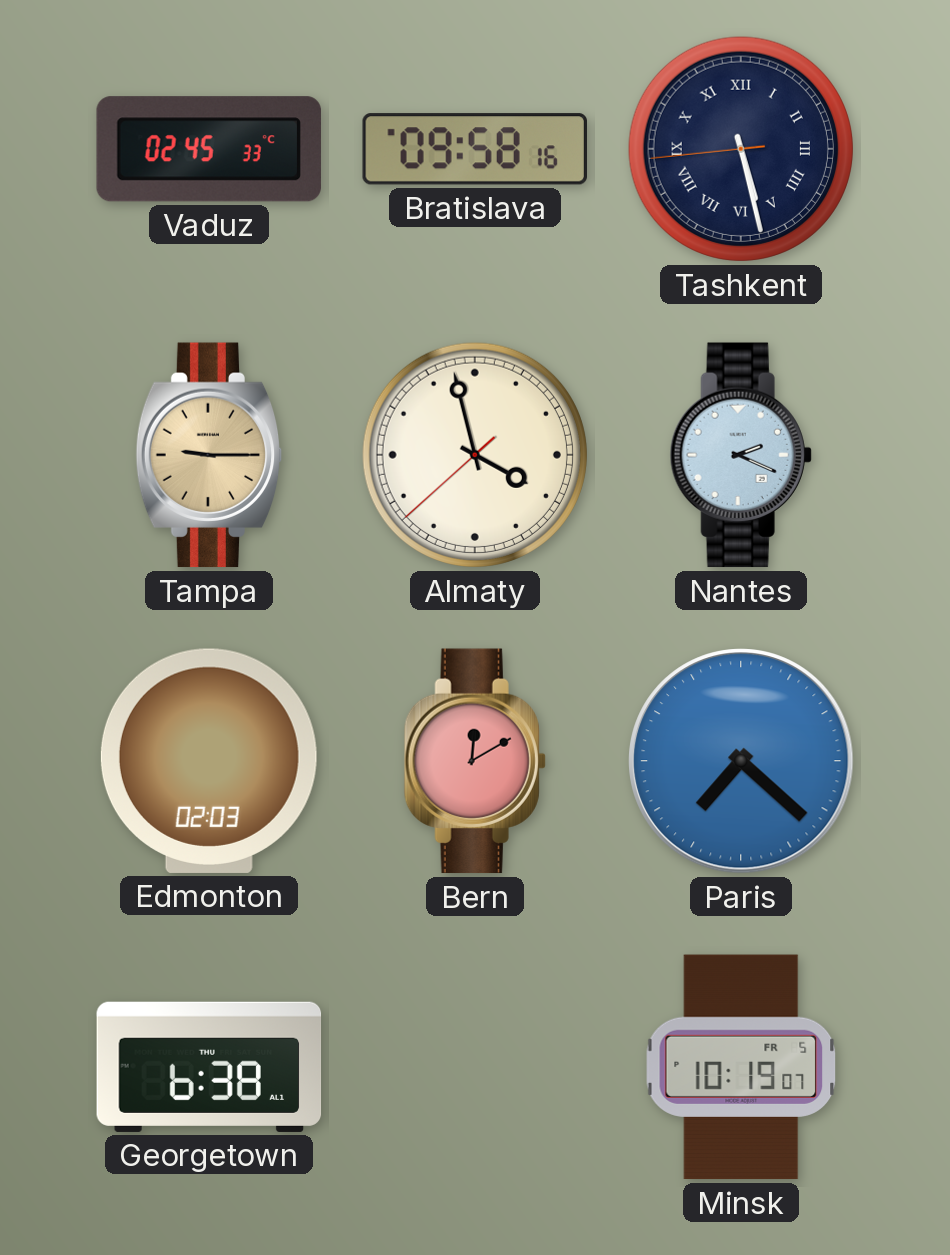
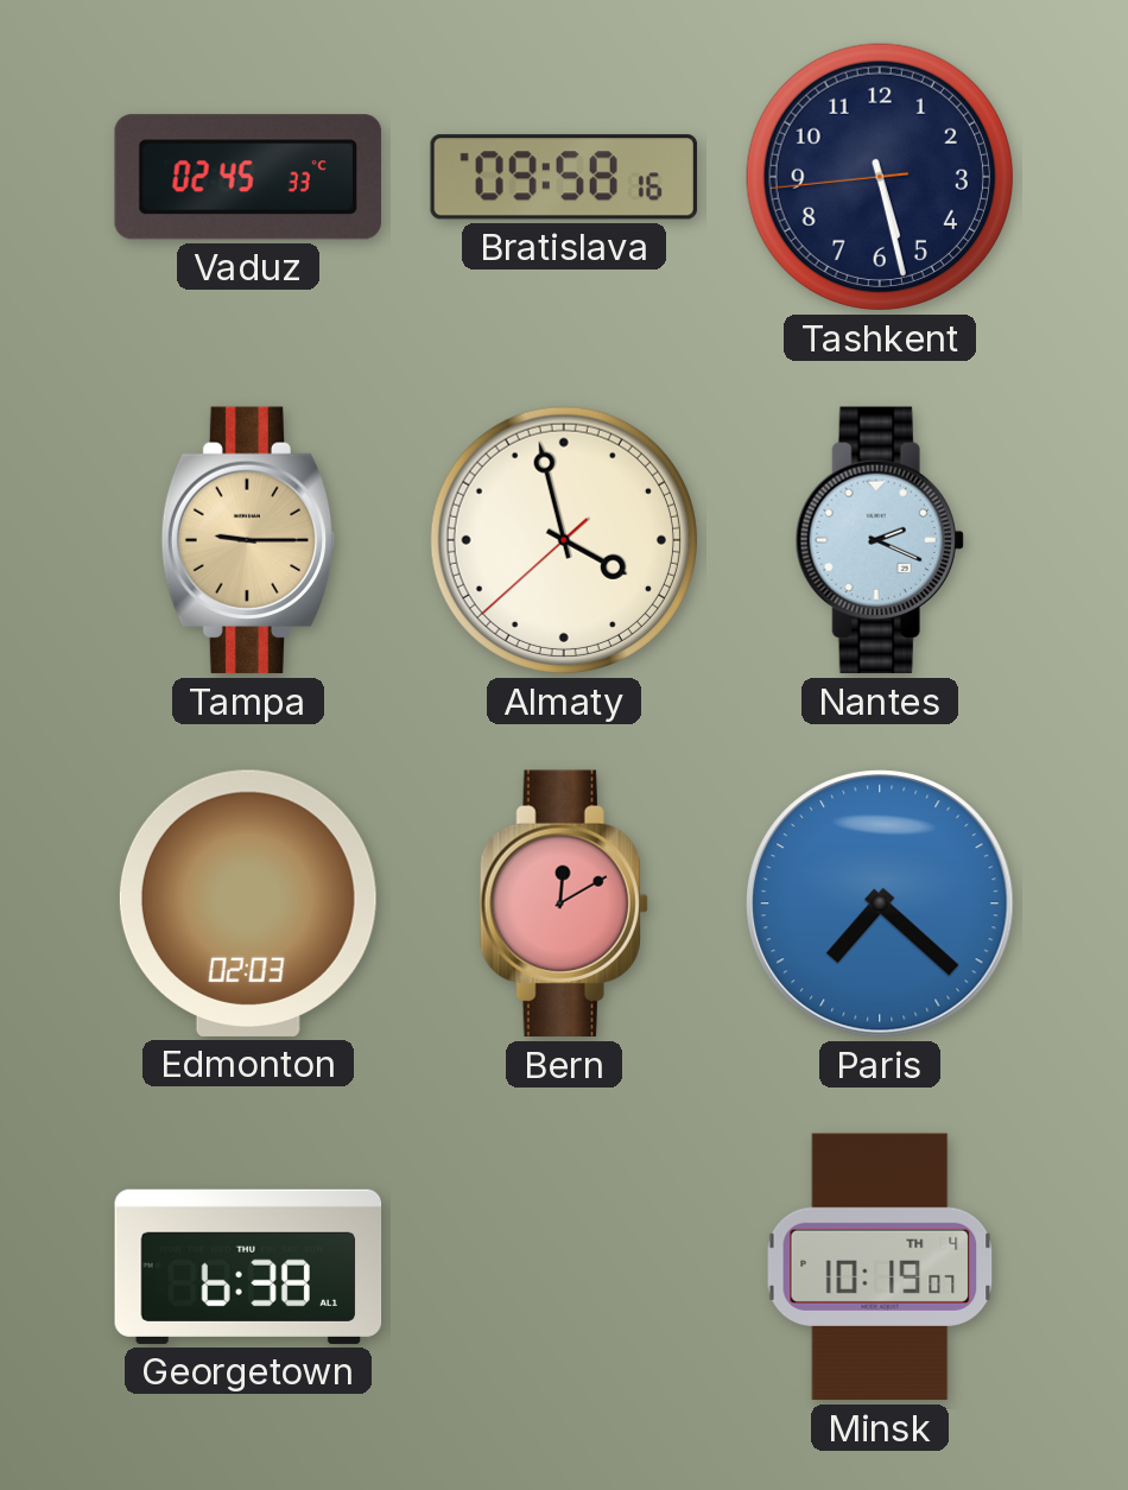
Tashkent numerals: Roman -> Arabic (880, 177)
Minsk date: FR 5 -> TH 4 (880, 1267)
